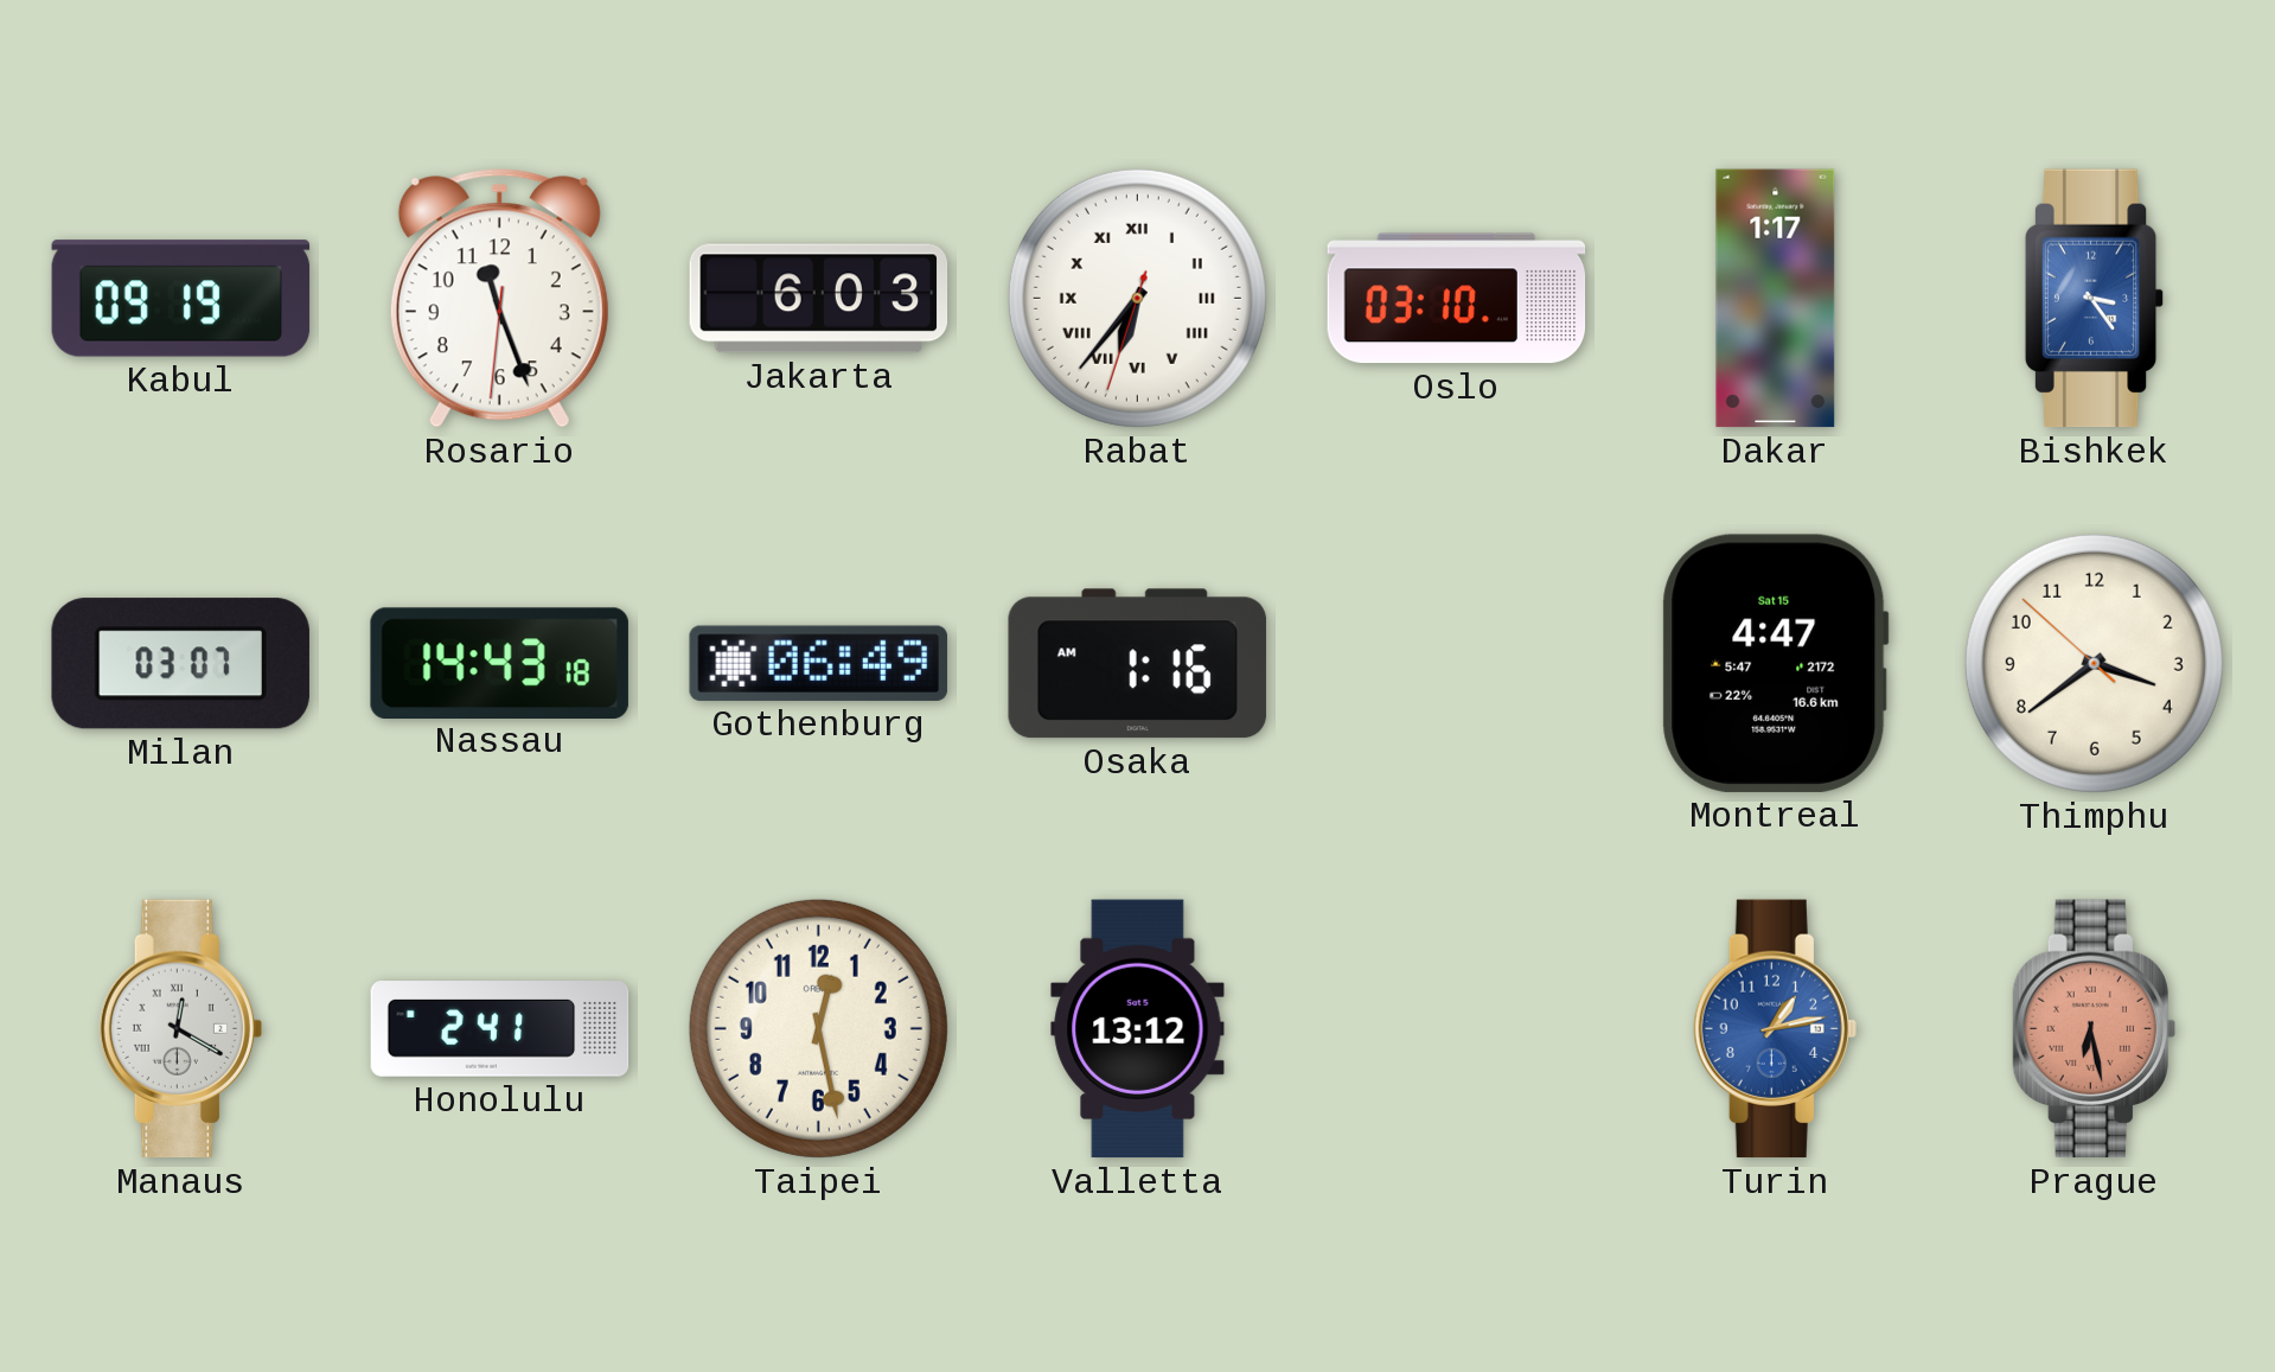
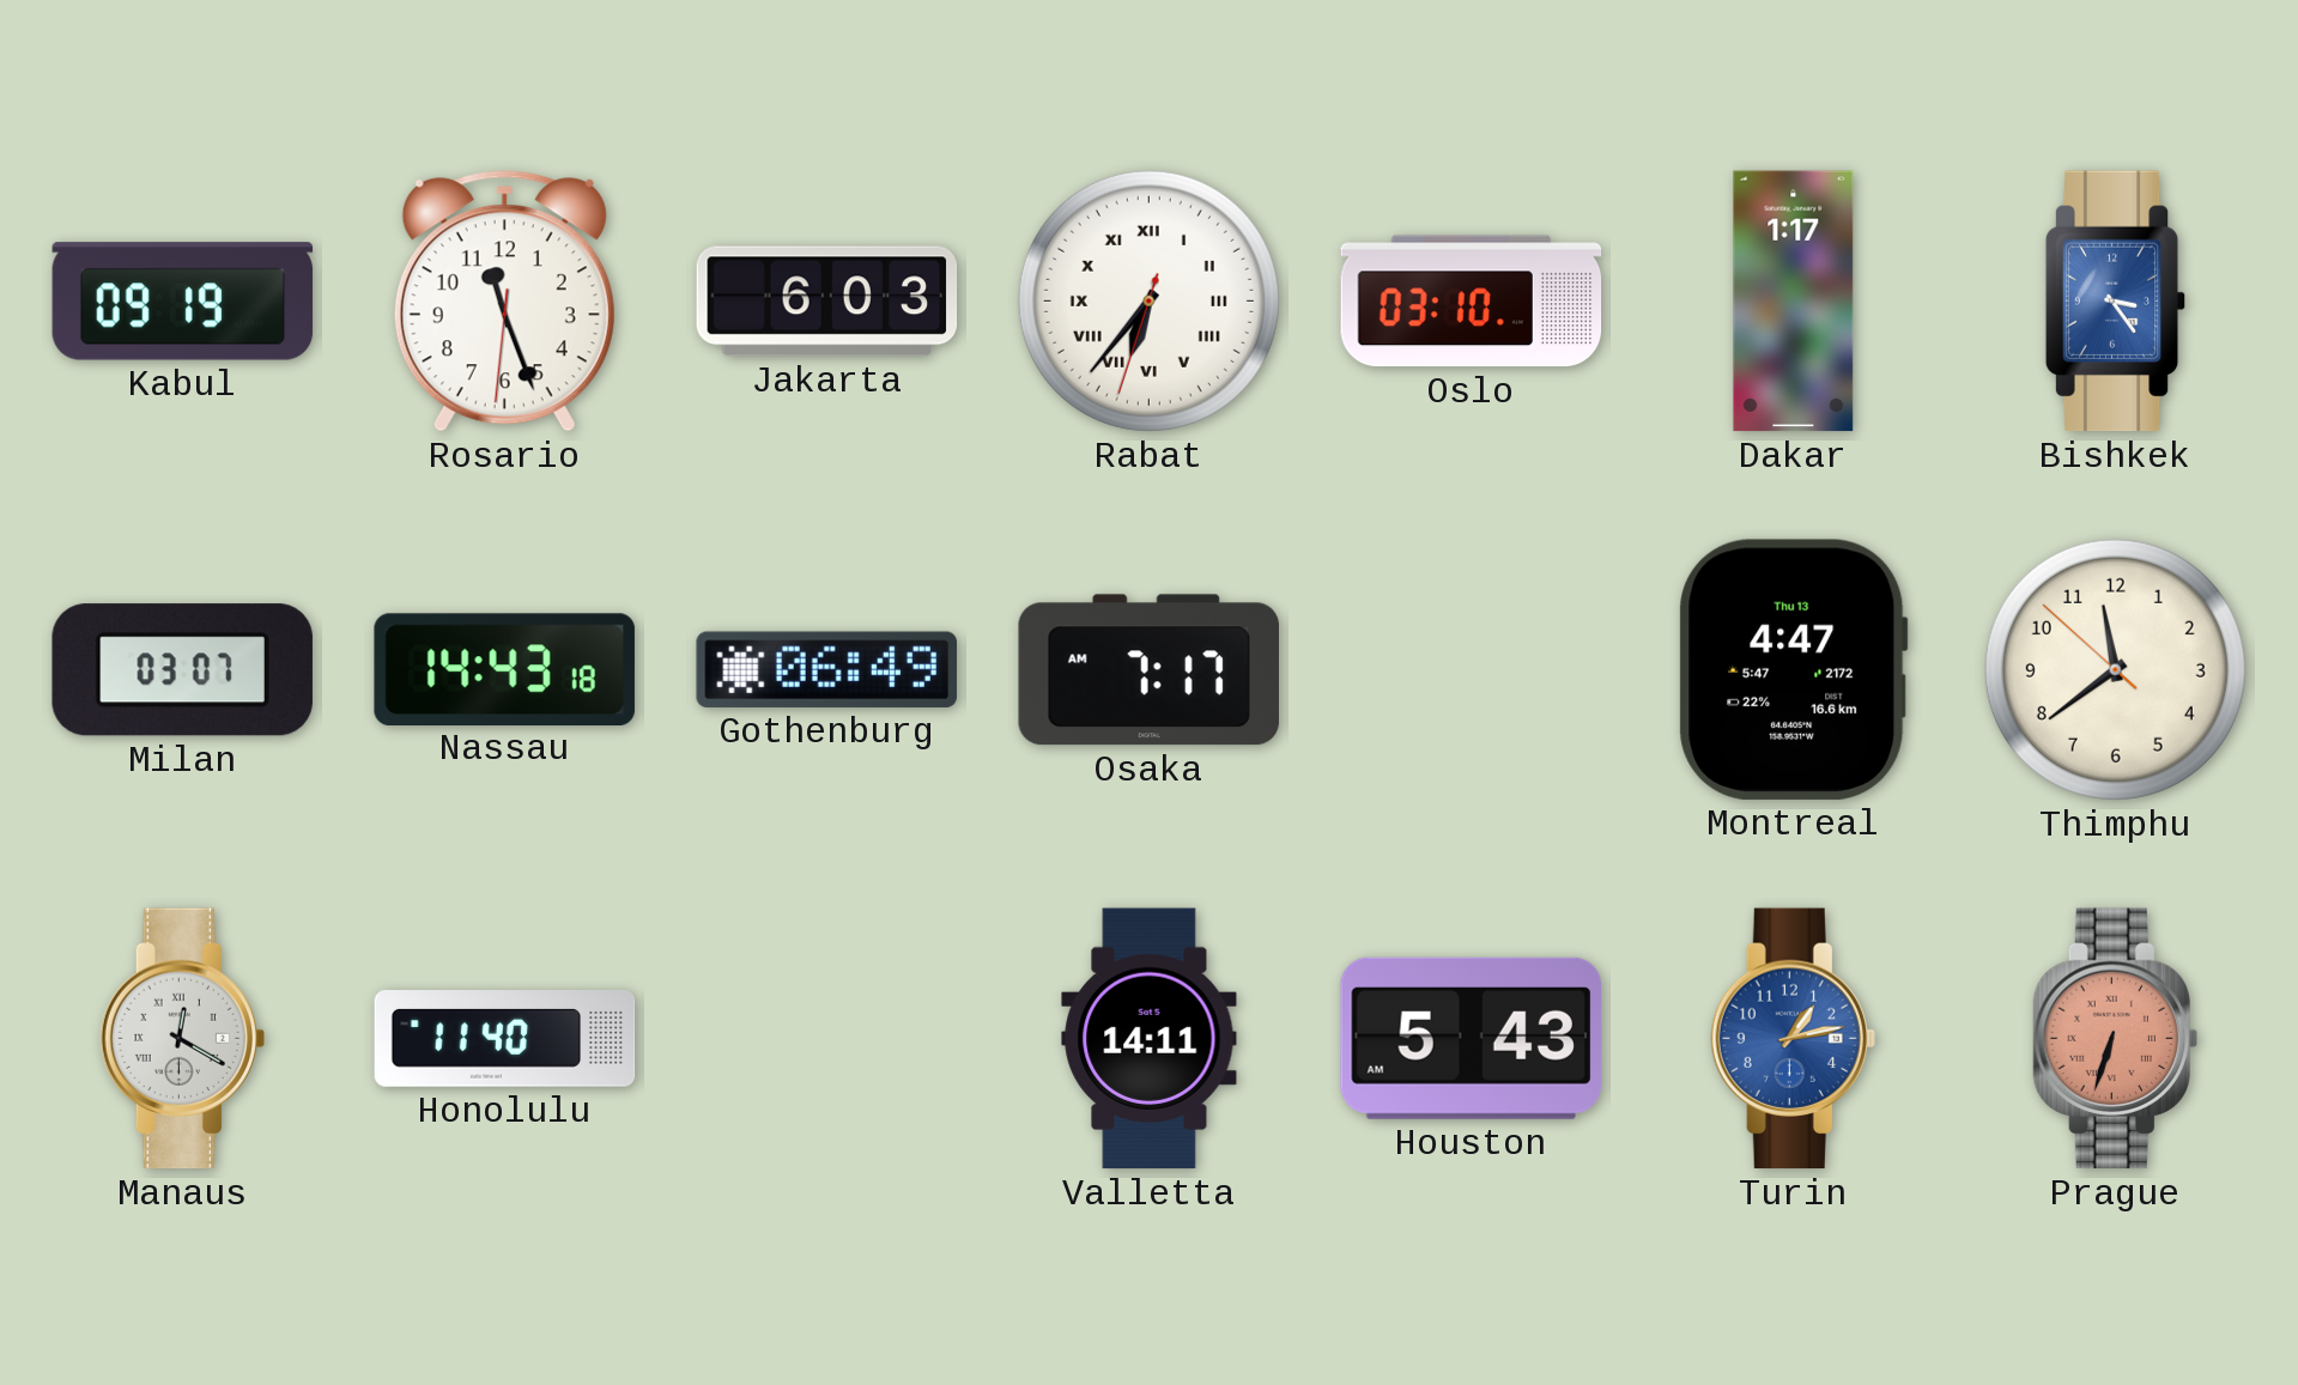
Osaka: 1:16 -> 7:17 (1148, 670)
Montreal date: Sat 15 -> Thu 13 (1794, 669)
Thimphu: 3:38 -> 11:38 (2115, 669)
Honolulu: 2:41 -> 11:40 (505, 1039)
Taipei: 12:28 -> none (818, 1028)
Valletta: 13:12 -> 14:11 (1150, 1039)
Houston: none -> 5:43 (1471, 1038)
Prague: 6:28 -> 6:33 (2115, 1039)
